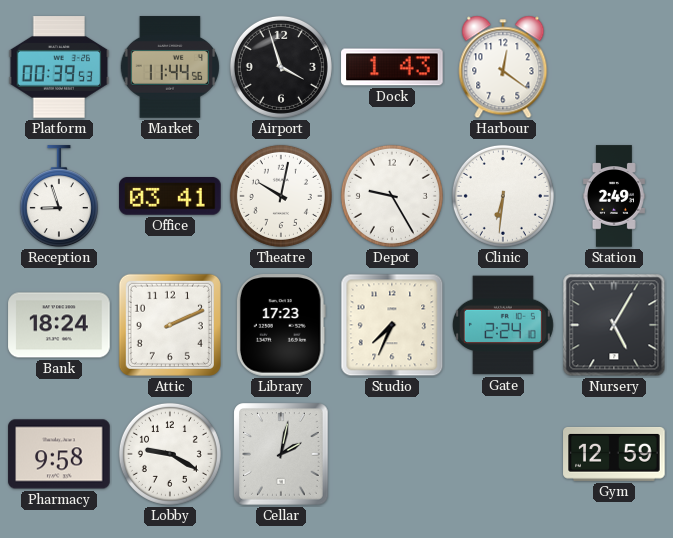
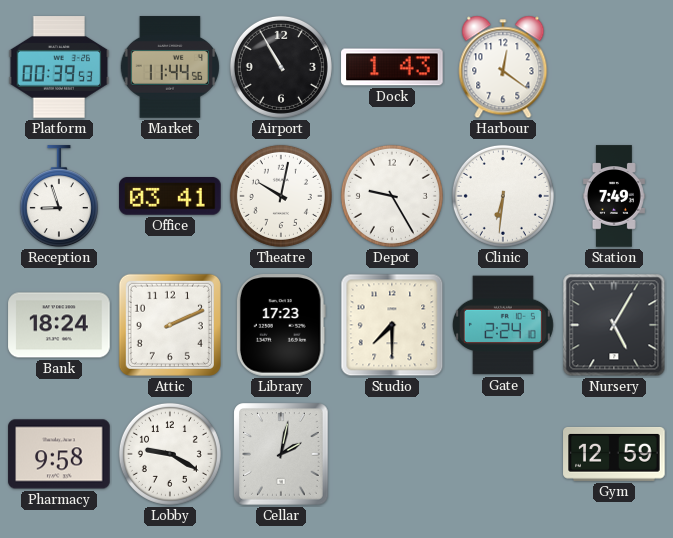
Airport: 3:57 -> 10:55 (281, 67)
Station: 2:49 -> 7:49 (614, 196)
Studio: 7:34 -> 7:30 (392, 325)
